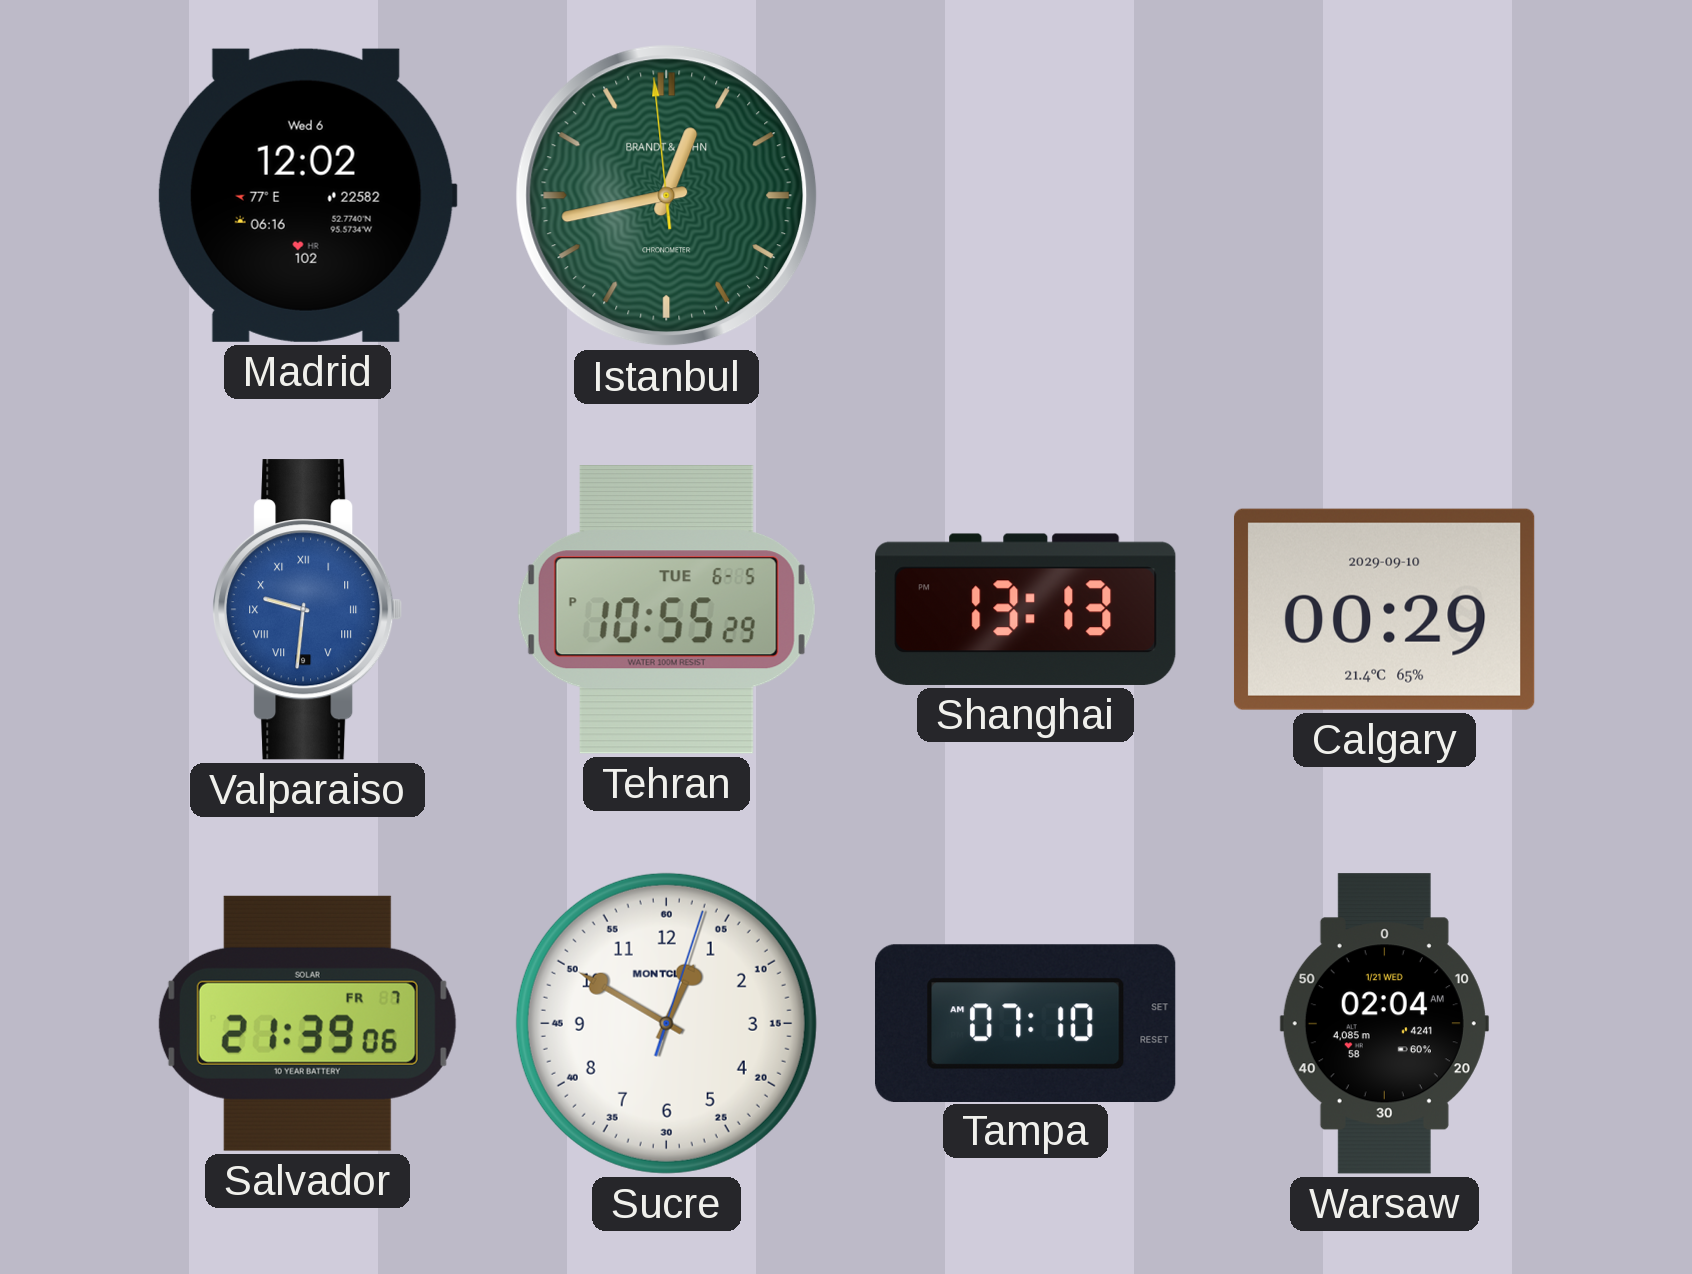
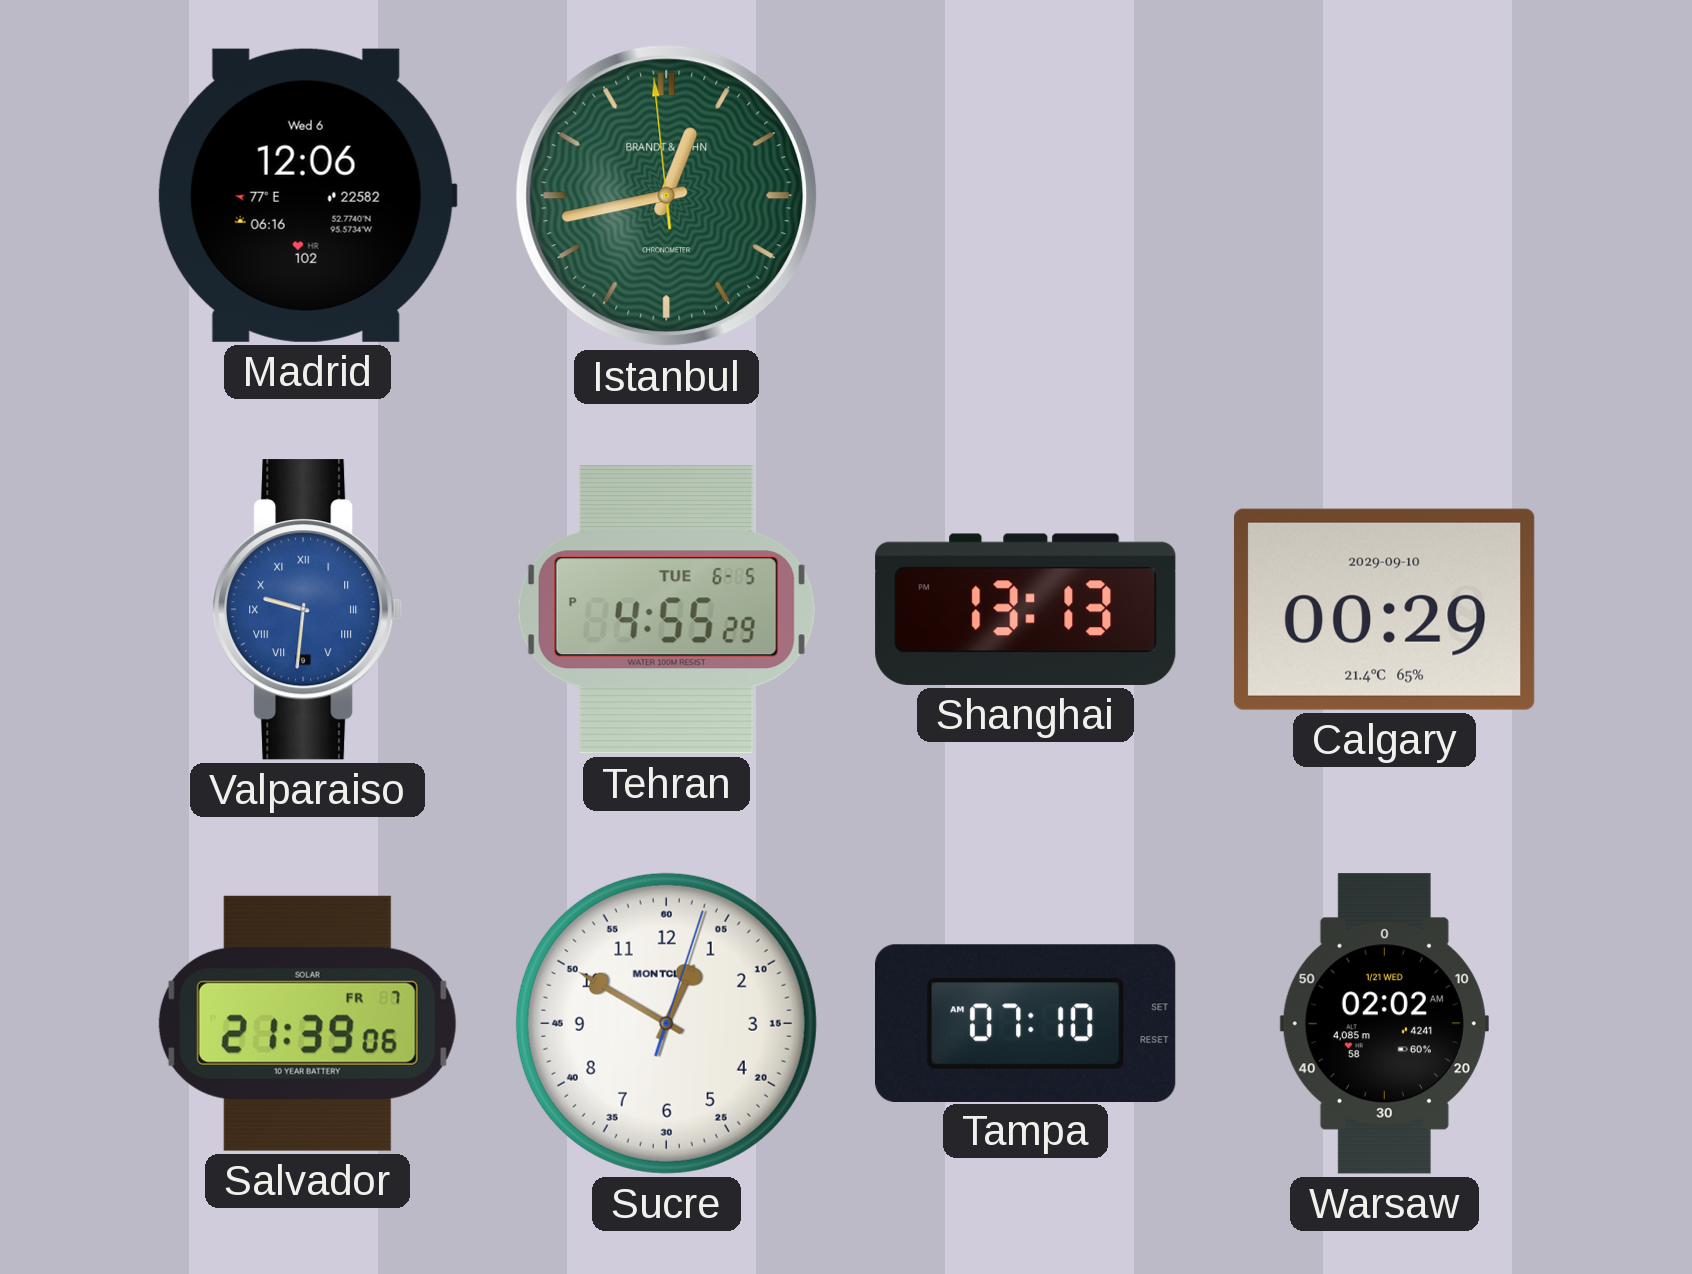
Madrid: 12:02 -> 12:06 (307, 195)
Tehran: 10:55 -> 4:55 (666, 610)
Warsaw: 02:04 -> 02:02 (1384, 1024)
